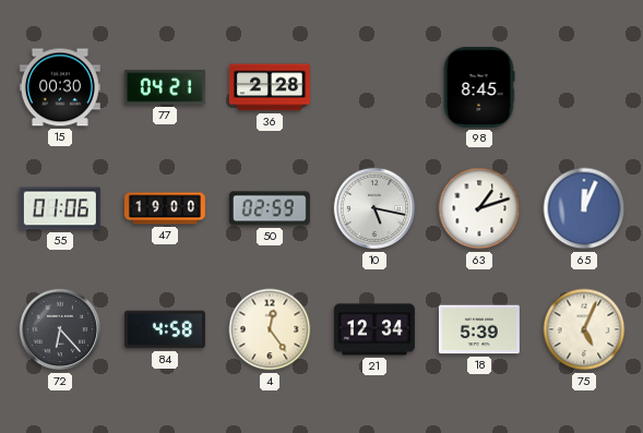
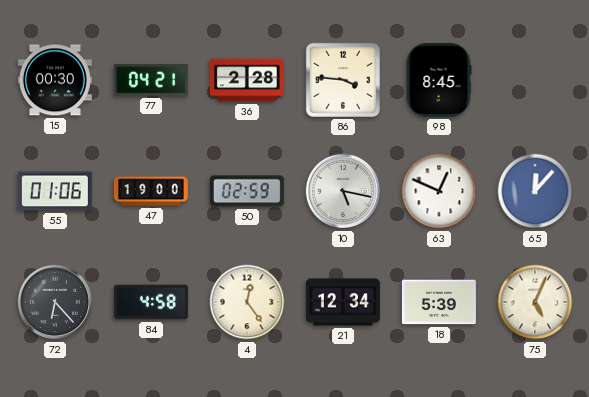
86: none -> 3:46 (343, 80)
63: 1:12 -> 12:49 (439, 191)
65: 12:04 -> 12:07 (535, 191)
